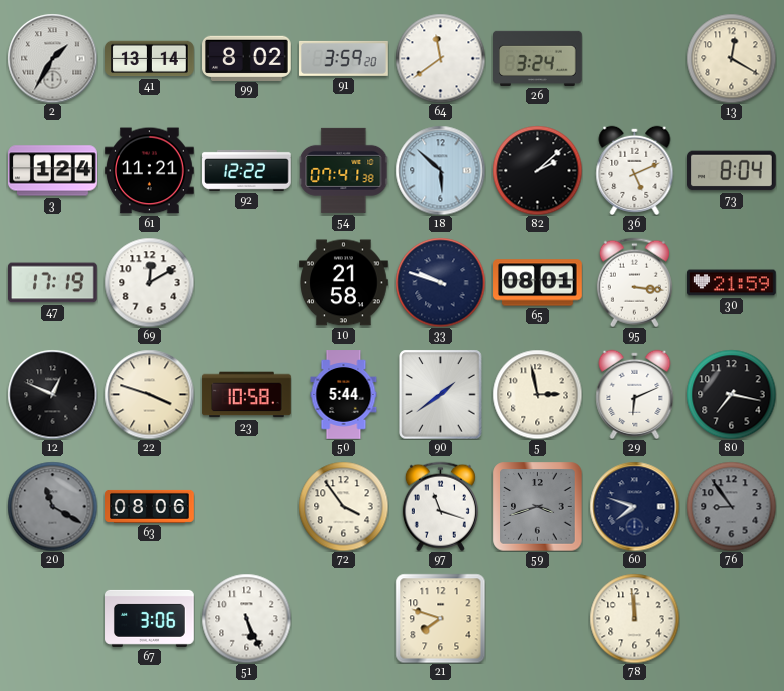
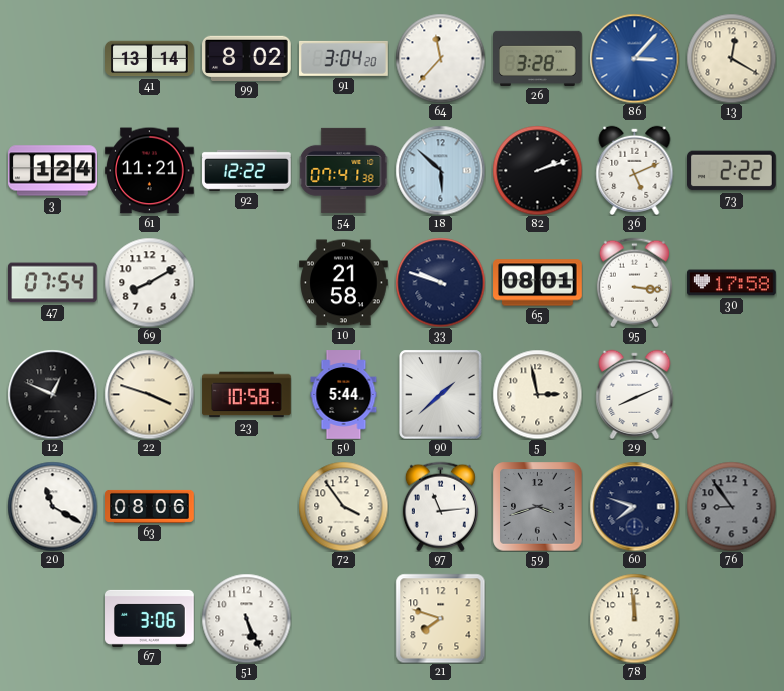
2: 1:35 -> none (52, 58)
91: 3:59 -> 3:04 (344, 58)
64: 11:39 -> 11:37 (440, 58)
26: 3:24 -> 3:28 (538, 58)
86: none -> 3:07 (634, 58)
82: 2:08 -> 2:12 (537, 170)
73: 8:04 -> 2:22 (732, 171)
47: 17:19 -> 07:54 (53, 283)
69: 12:10 -> 8:10 (149, 282)
30: 21:59 -> 17:58 (732, 283)
90: 1:39 -> 1:38 (441, 394)
29: 6:11 -> 8:11 (635, 394)
80: 7:17 -> none (731, 394)
20 dial: grey -> white (52, 506)
97: 11:18 -> 11:14 (440, 506)
